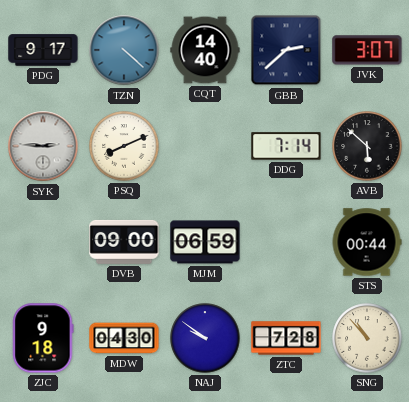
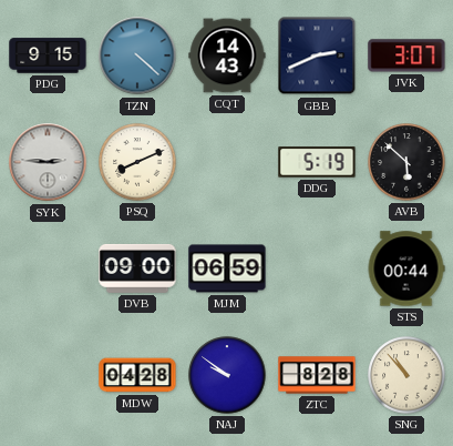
PDG: 9:17 -> 9:15 (48, 55)
CQT: 14:40 -> 14:43 (227, 55)
GBB: 2:38 -> 2:41 (317, 55)
DDG: 7:14 -> 5:19 (317, 162)
ZJC: 9:18 -> none (43, 338)
MDW: 04:30 -> 04:28 (137, 375)
ZTC: 7:28 -> 8:28 (317, 375)
